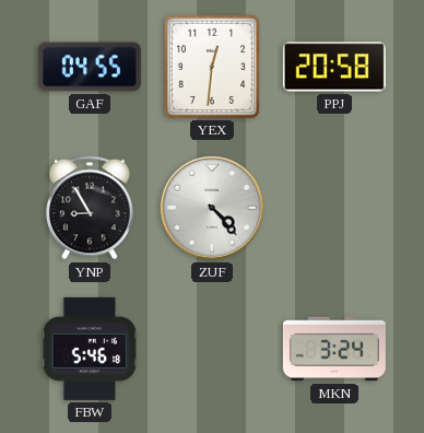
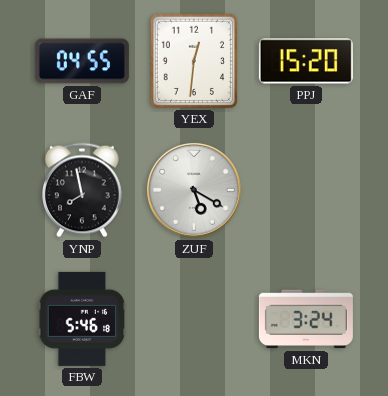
PPJ: 20:58 -> 15:20 (306, 61)
YNP: 8:55 -> 7:58 (83, 190)
ZUF: 4:23 -> 5:20 (194, 190)
